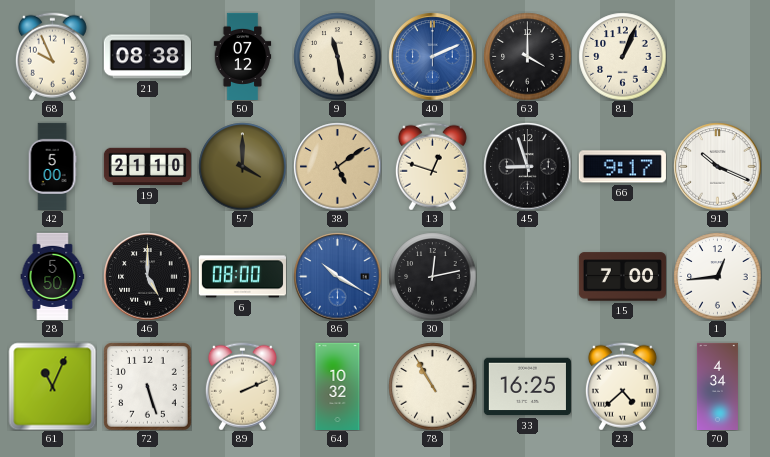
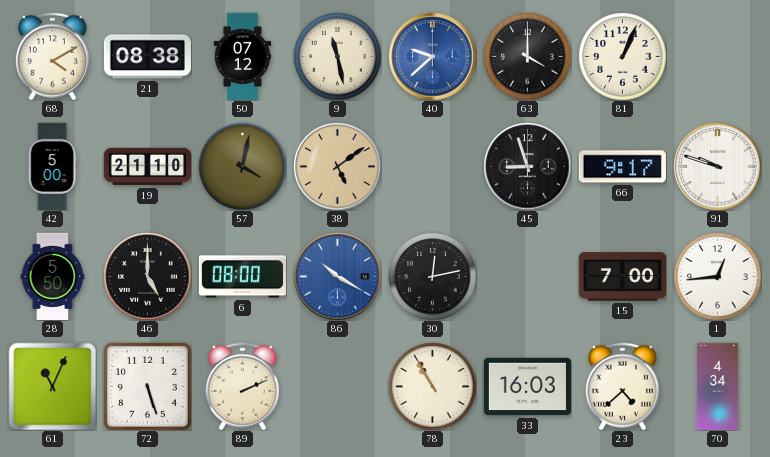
68: 9:56 -> 4:10 (52, 56)
40: 2:11 -> 9:38 (432, 56)
57: 4:00 -> 4:02 (242, 166)
13: 12:48 -> none (432, 166)
91: 10:19 -> 9:48 (717, 166)
64: 10:32 -> none (338, 386)
33: 16:25 -> 16:03 (527, 387)
